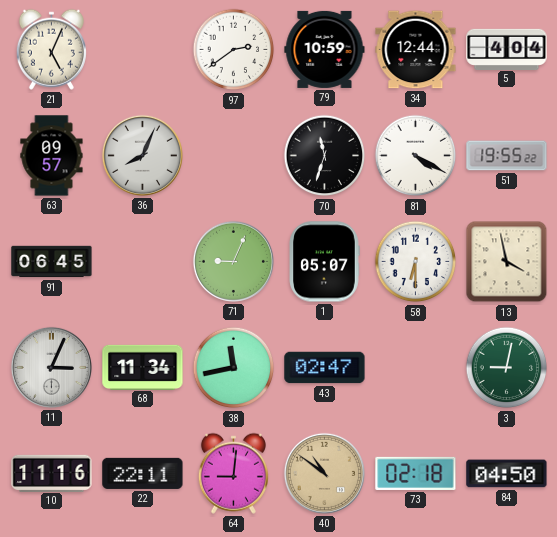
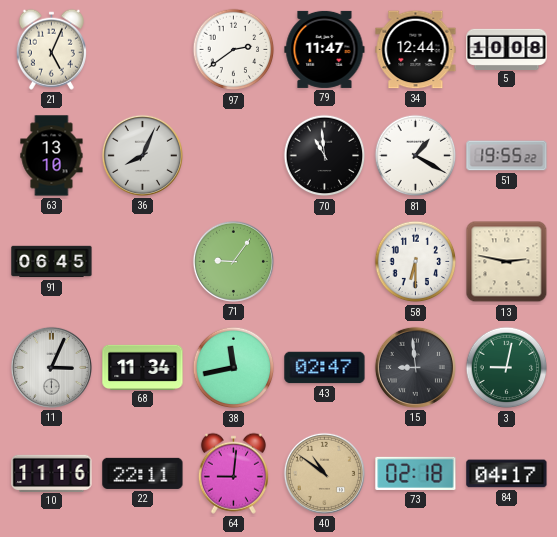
79: 10:59 -> 11:47 (325, 49)
5: 4:04 -> 10:08 (507, 49)
63: 09:57 -> 13:10 (52, 156)
70: 11:33 -> 10:59 (325, 156)
81: 4:20 -> 1:20 (416, 156)
71: 9:04 -> 9:06 (233, 261)
1: 05:07 -> none (324, 262)
13: 3:58 -> 2:47 (507, 262)
15: none -> 8:59 (415, 367)
84: 04:50 -> 04:17 (507, 474)
